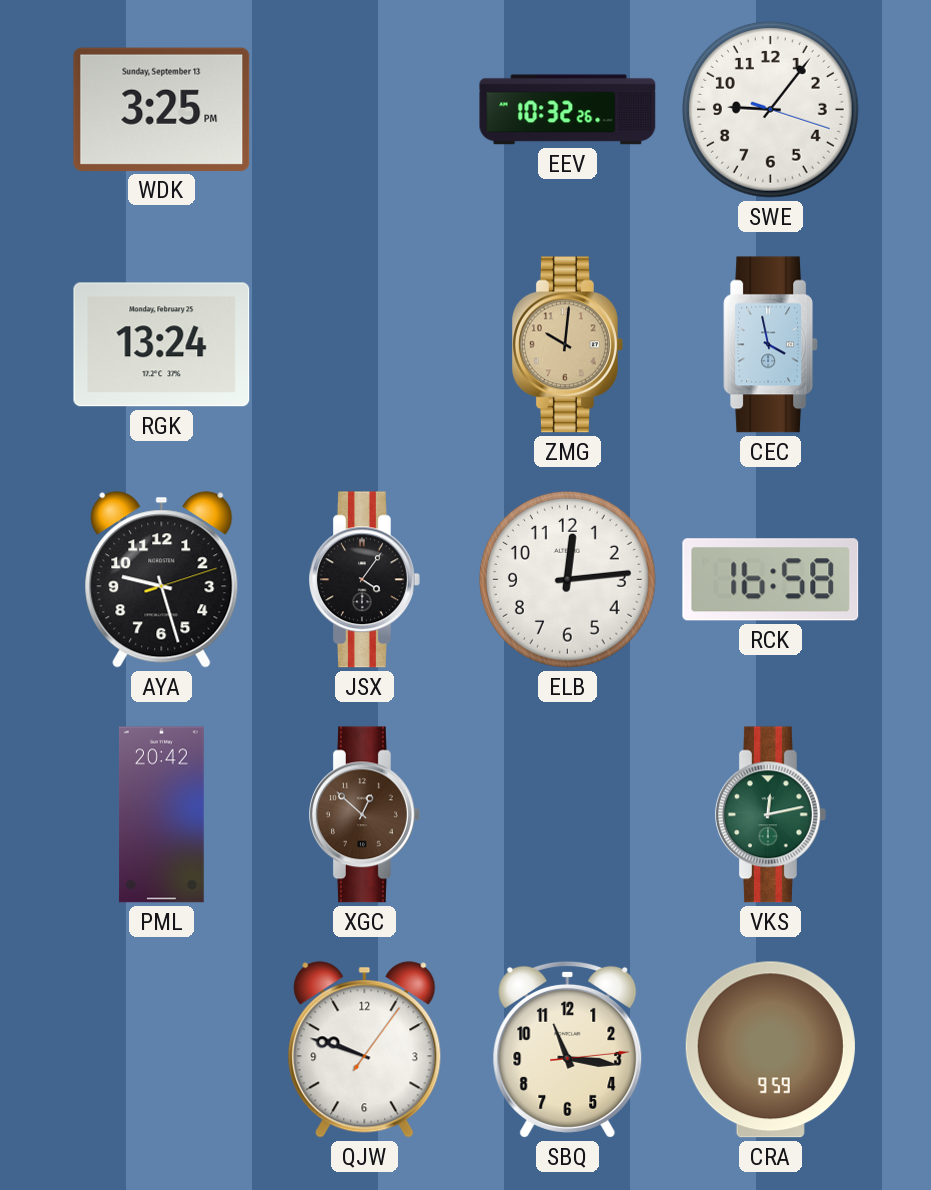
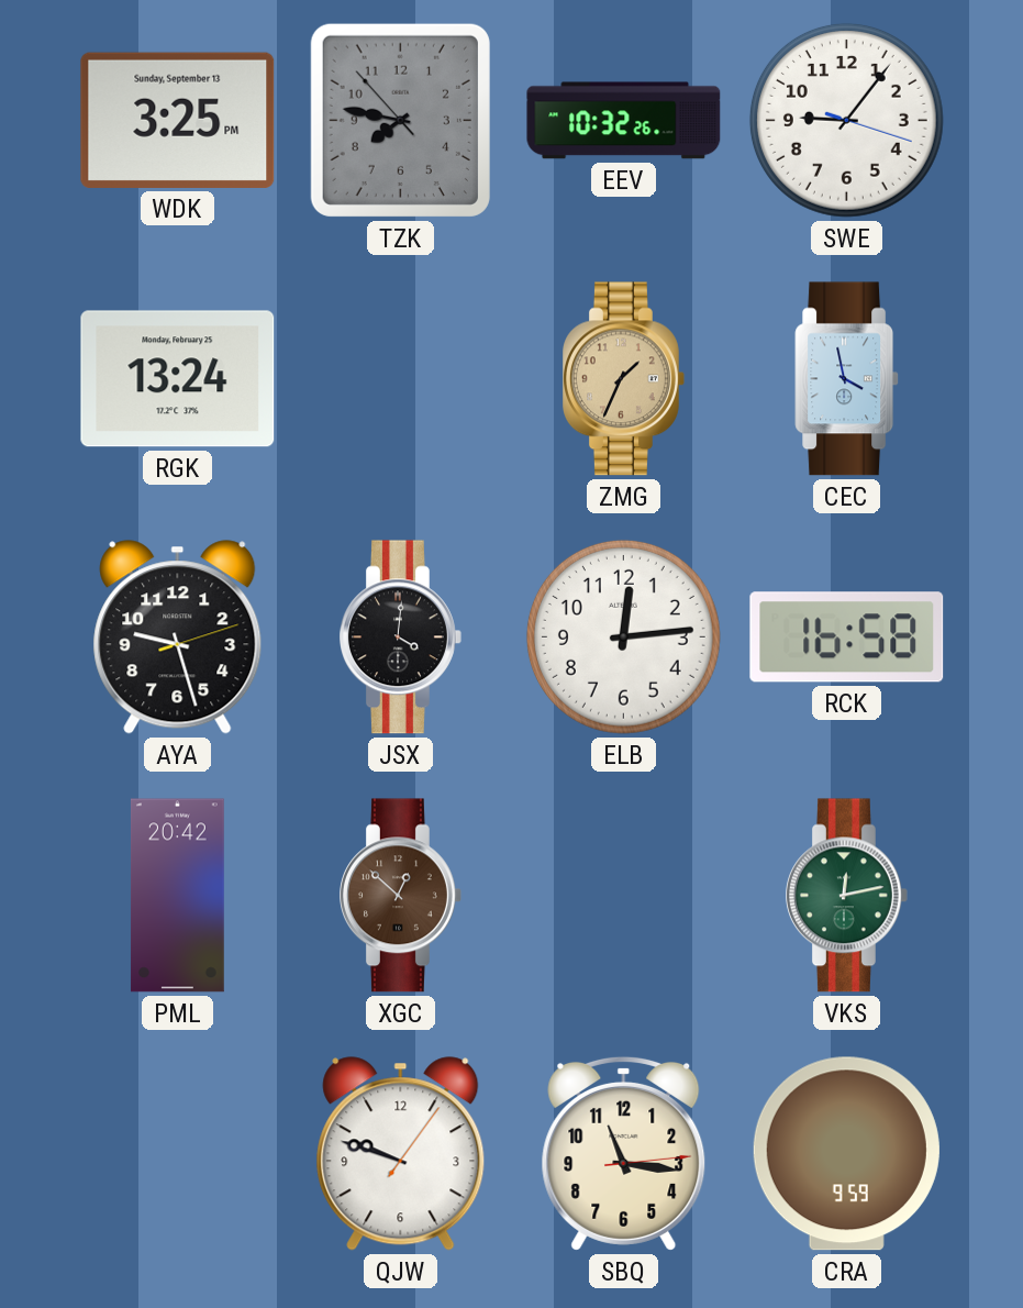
TZK: none -> 7:46 (400, 120)
ZMG: 10:01 -> 1:34 (624, 379)
JSX: 4:06 -> 4:01 (401, 638)
